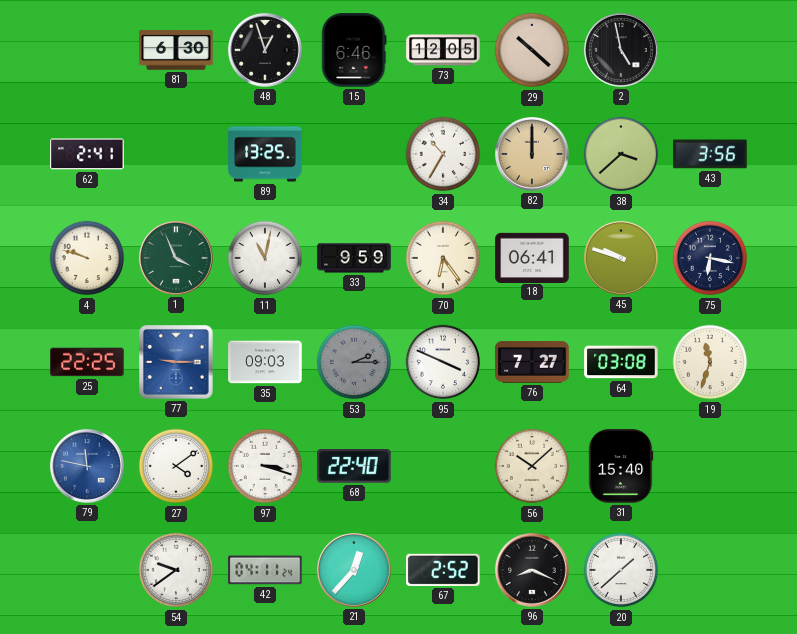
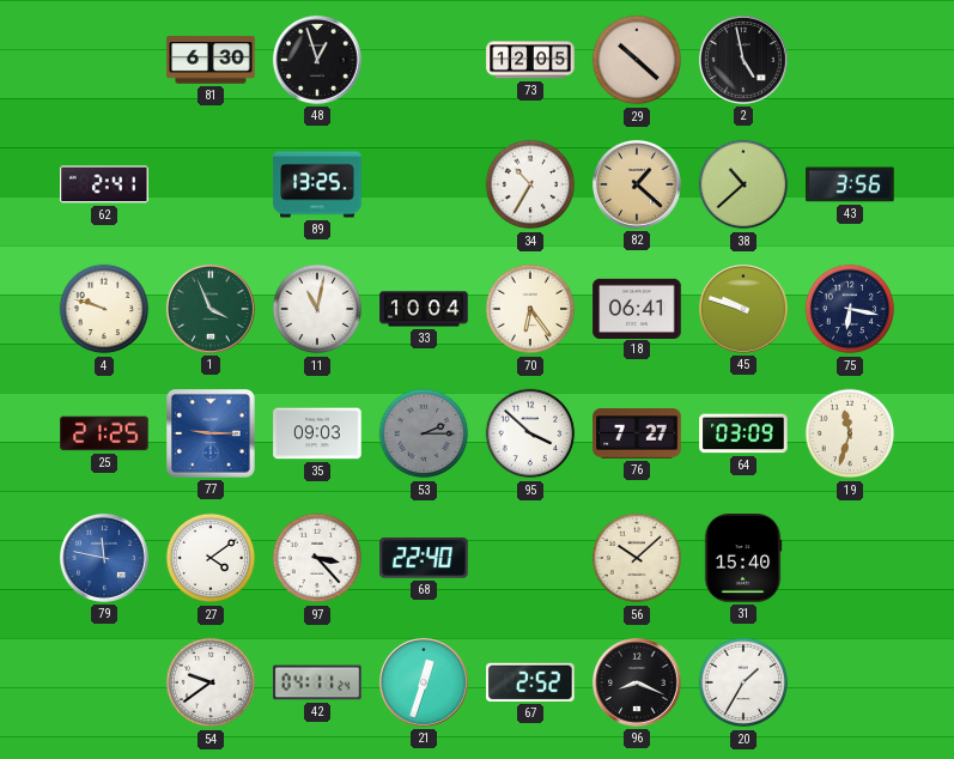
15: 6:46 -> none (354, 50)
82: 12:00 -> 1:22 (637, 184)
38: 3:38 -> 10:38 (743, 184)
33: 9:59 -> 10:04 (424, 309)
25: 22:25 -> 21:25 (104, 433)
95: 3:49 -> 3:52 (530, 433)
64: 03:08 -> 03:09 (743, 433)
97: 3:18 -> 3:23 (317, 558)
21: 12:37 -> 12:33 (424, 682)
20: 1:38 -> 1:35 (743, 682)
